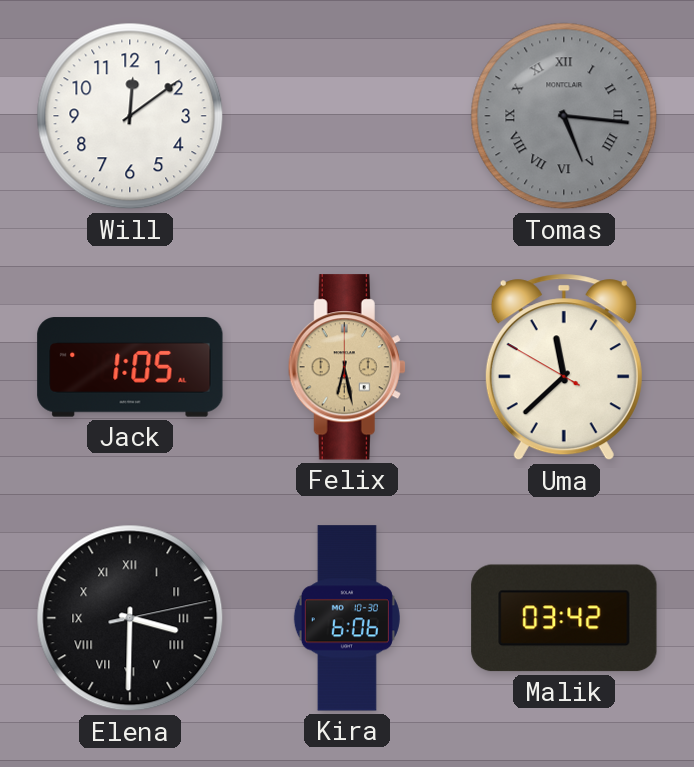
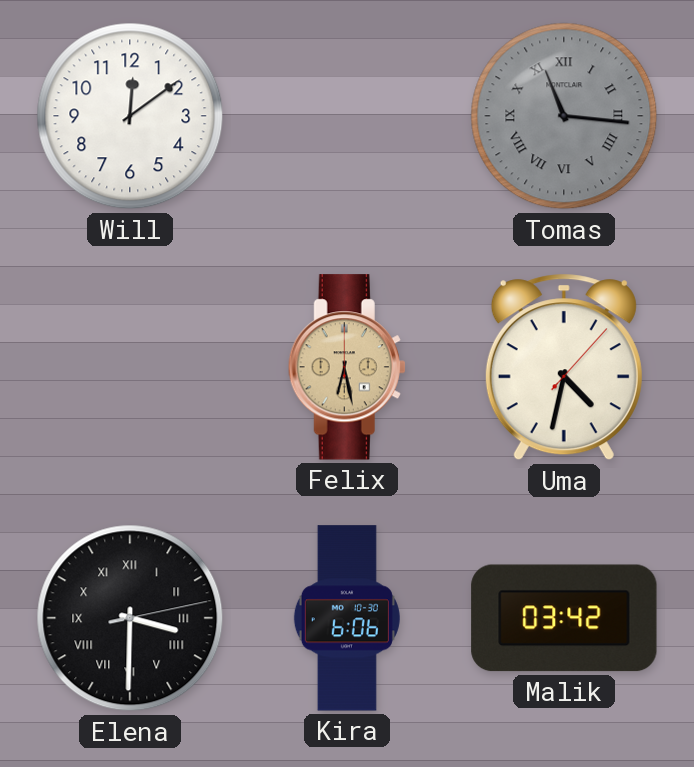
Tomas: 5:16 -> 11:16 (564, 116)
Jack: 1:05 -> none (130, 367)
Uma: 11:37 -> 4:32 (564, 367)
